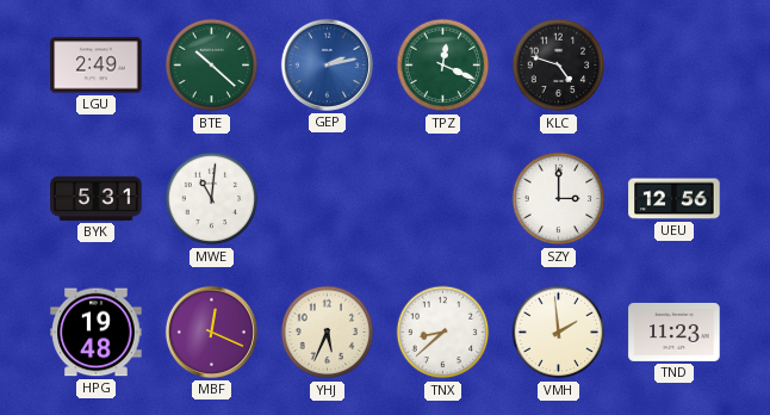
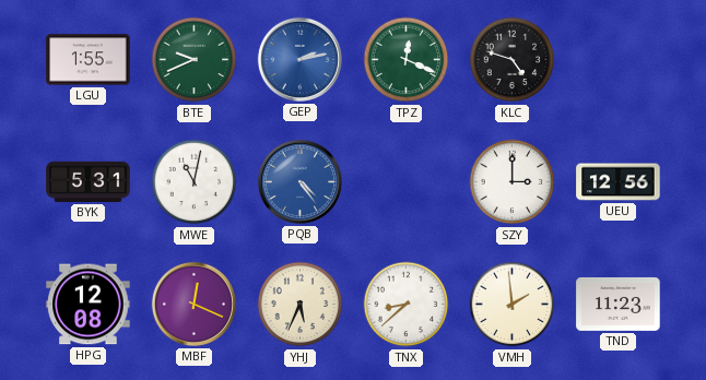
LGU: 2:49 -> 1:55 (89, 60)
BTE: 10:22 -> 9:41 (195, 60)
MWE: 11:01 -> 11:02 (195, 182)
PQB: none -> 4:24 (299, 181)
HPG: 19:48 -> 12:08 (89, 305)
